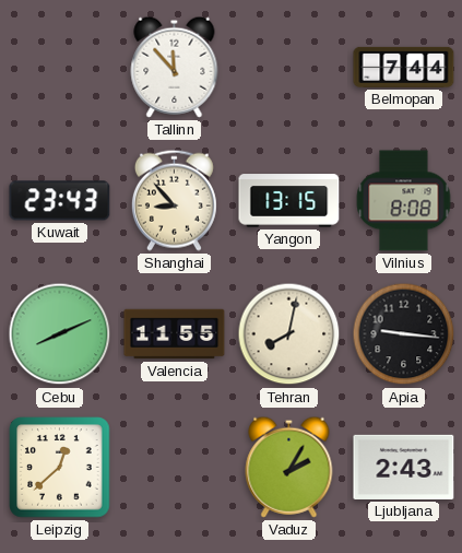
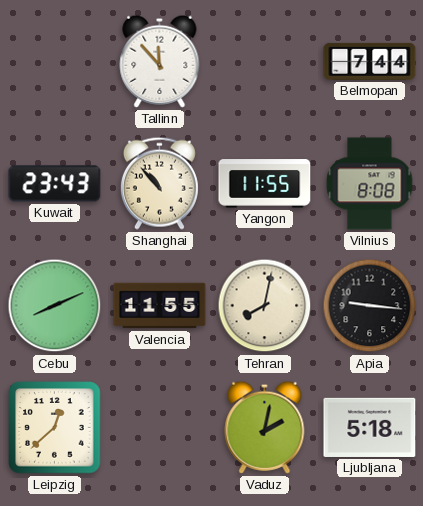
Shanghai: 8:53 -> 10:53 (159, 183)
Yangon: 13:15 -> 11:55 (265, 184)
Vaduz: 2:05 -> 2:02 (265, 427)
Ljubljana: 2:43 -> 5:18 (370, 427)
